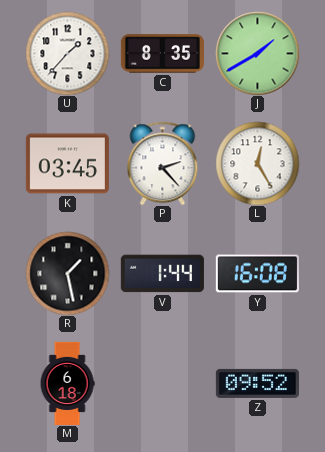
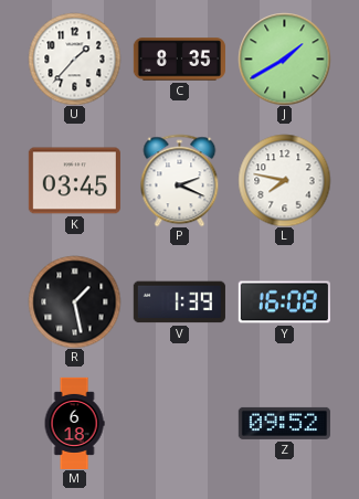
P: 2:23 -> 2:19 (180, 180)
L: 12:25 -> 7:47 (284, 180)
V: 1:44 -> 1:39 (179, 302)
